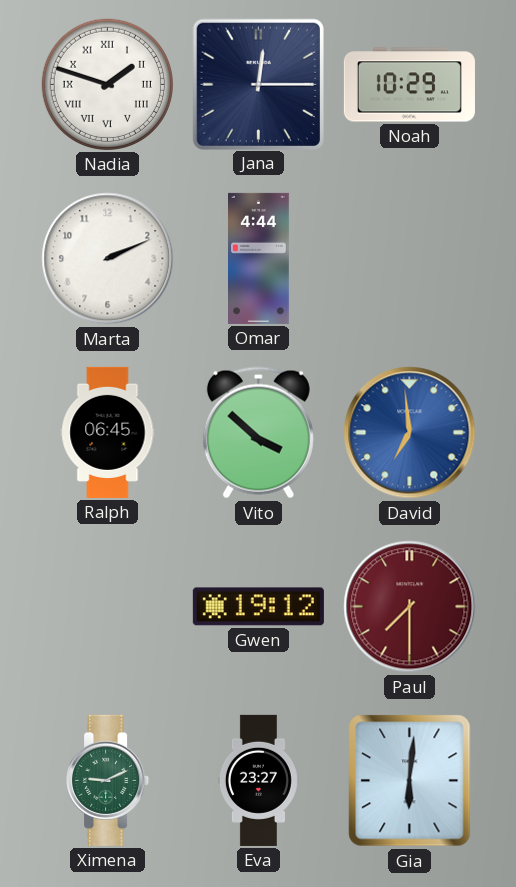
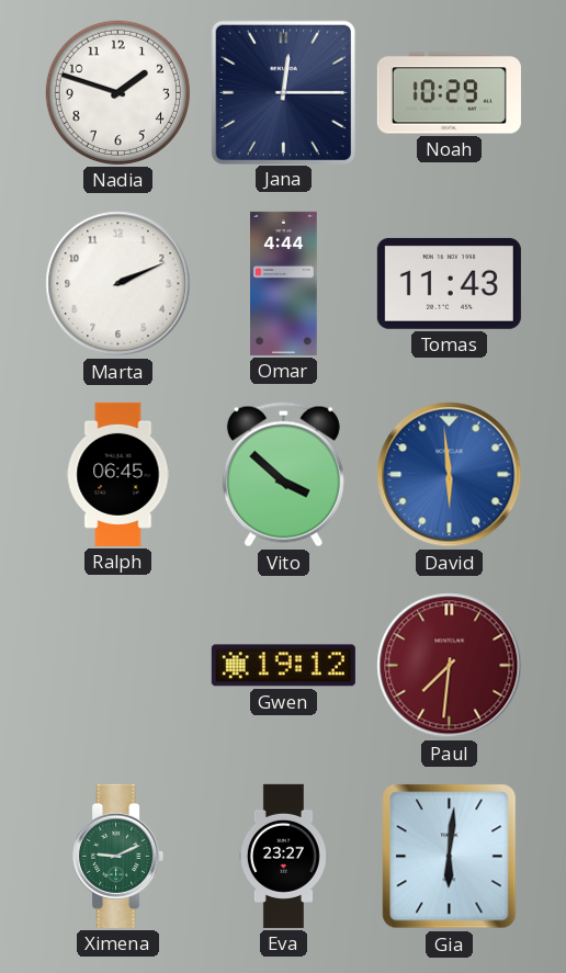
Nadia numerals: Roman -> Arabic (117, 92)
Tomas: none -> 11:43 (449, 283)
David: 6:59 -> 5:59 (450, 475)
Paul: 7:30 -> 7:31 (450, 666)
